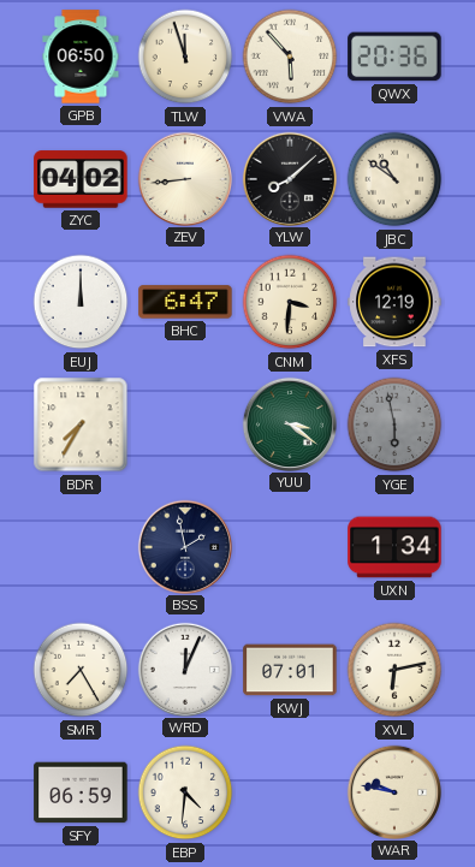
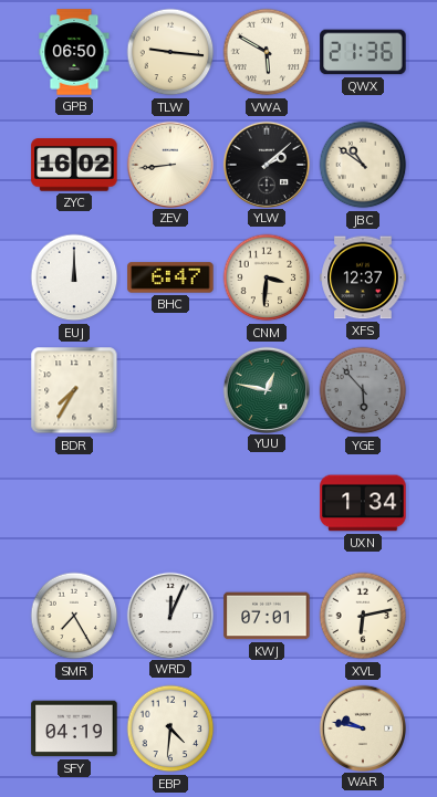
TLW: 11:57 -> 9:16 (170, 52)
VWA: 5:53 -> 5:50 (267, 52)
QWX: 20:36 -> 21:36 (363, 52)
ZYC: 04:02 -> 16:02 (74, 165)
YLW: 8:08 -> 2:08 (266, 164)
XFS: 12:19 -> 12:37 (363, 277)
YUU: 3:21 -> 12:47 (266, 389)
YGE: 5:58 -> 5:53 (363, 390)
BSS: 1:58 -> none (184, 546)
SFY: 06:59 -> 04:19 (74, 728)
